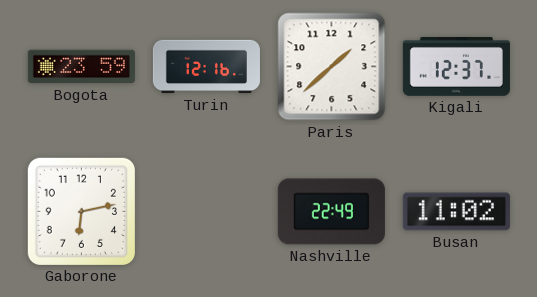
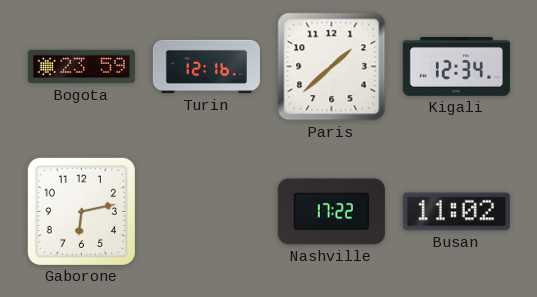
Kigali: 12:37 -> 12:34 (456, 67)
Nashville: 22:49 -> 17:22 (331, 212)
